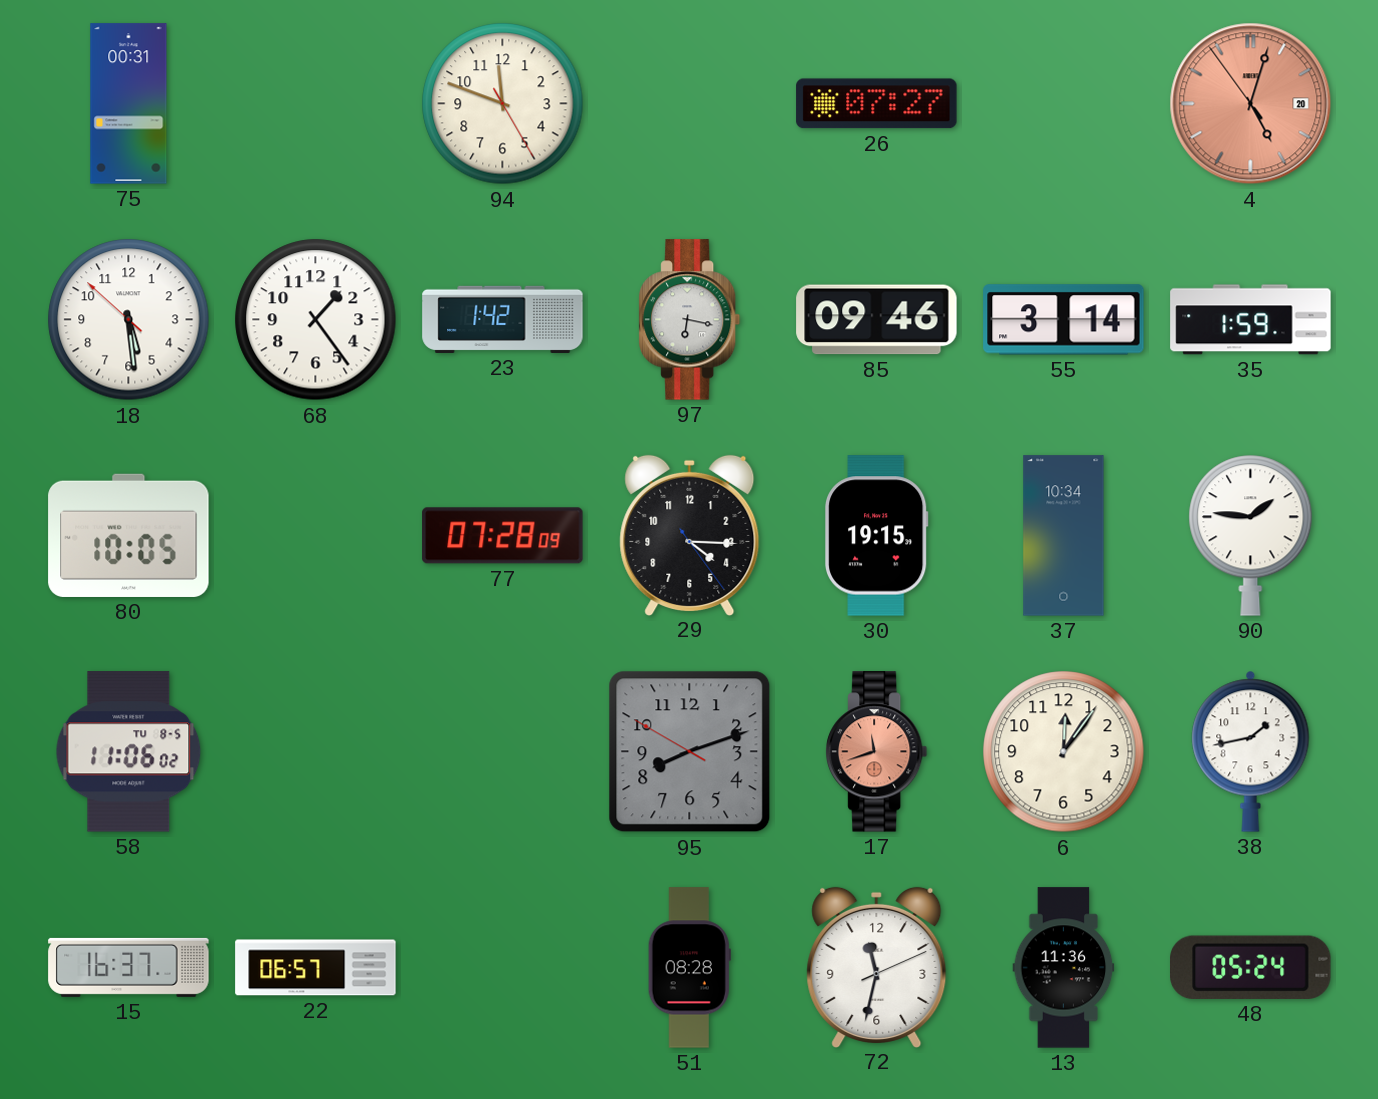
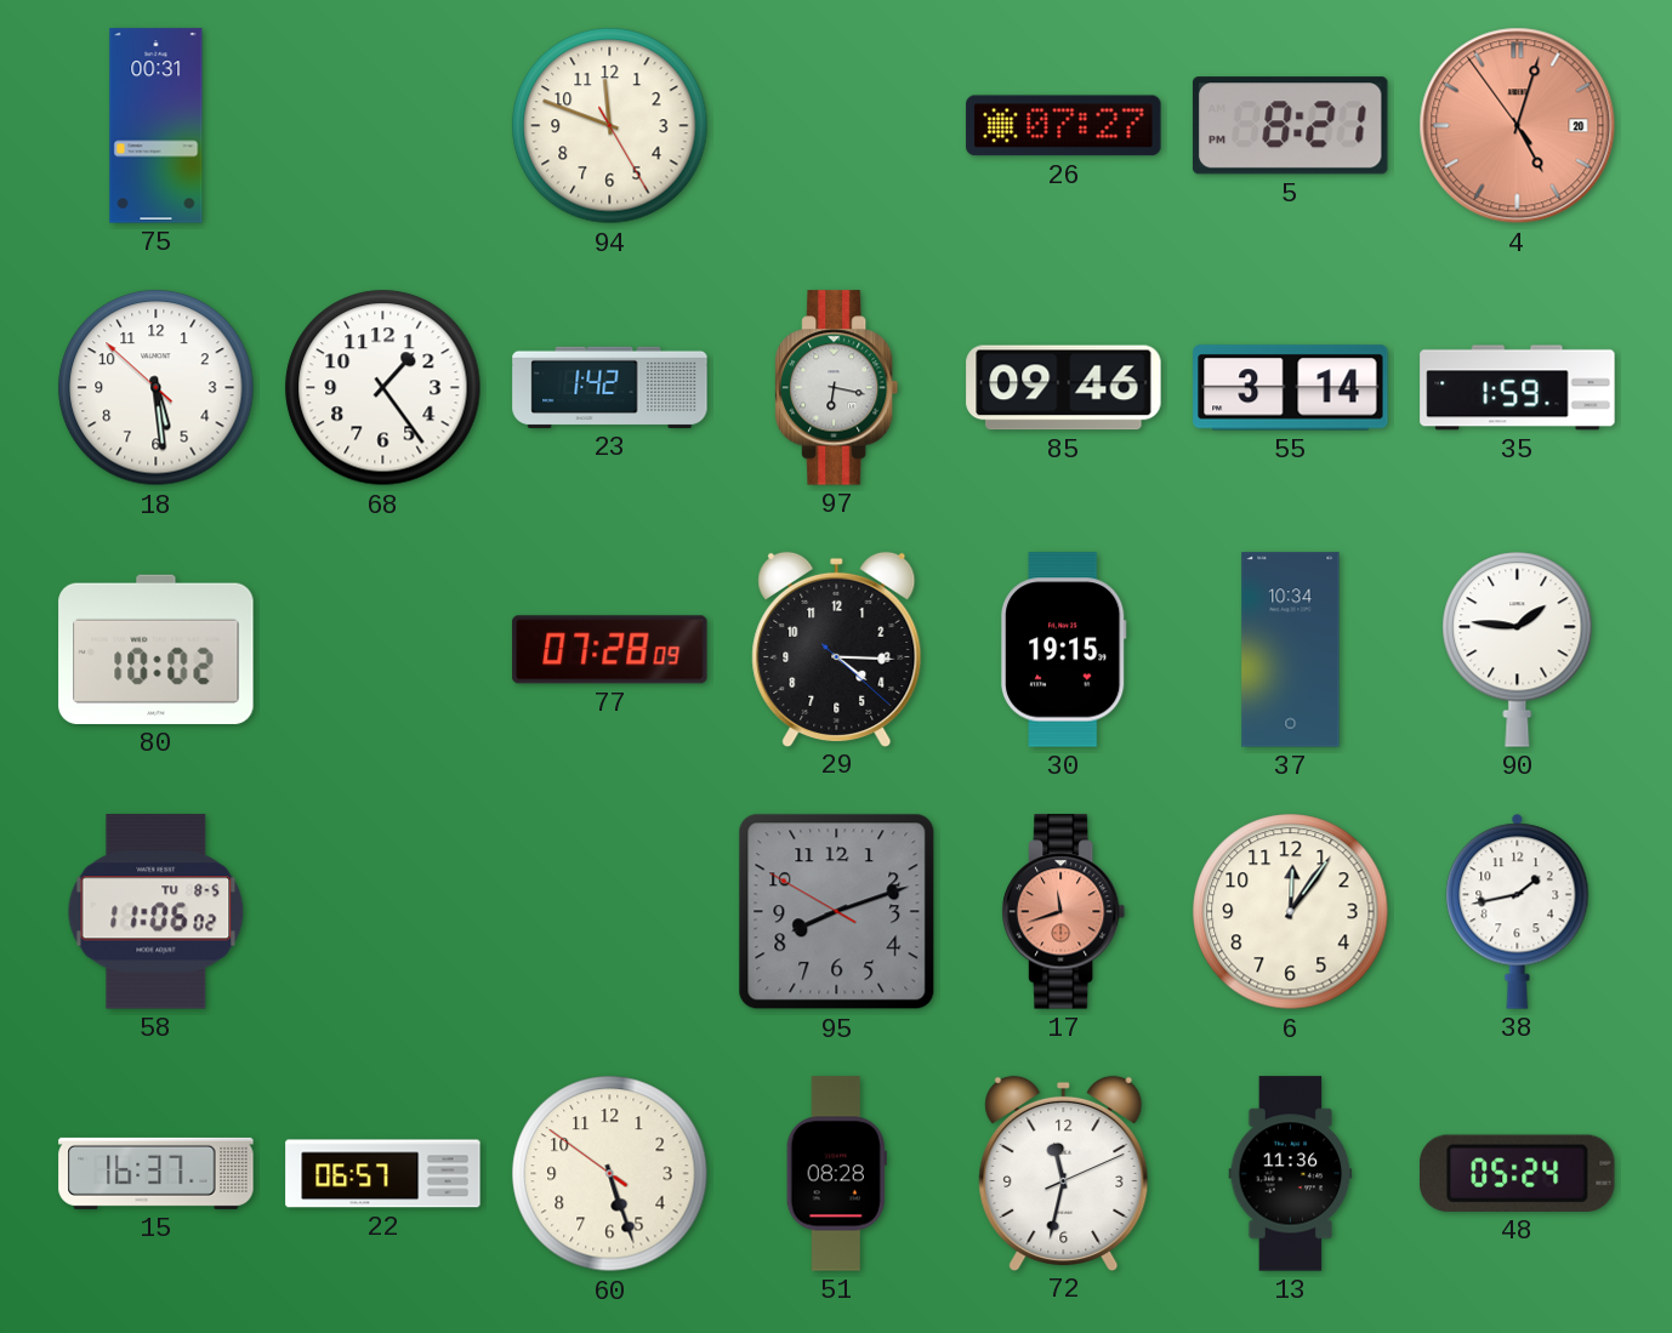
5: none -> 8:21 (1290, 126)
80: 10:05 -> 10:02 (157, 649)
29: 4:15:24 -> 4:15:22 (837, 649)
60: none -> 5:26 (610, 1174)
